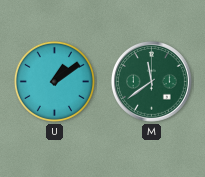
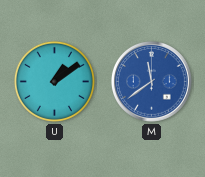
M dial: green -> blue (152, 82)
